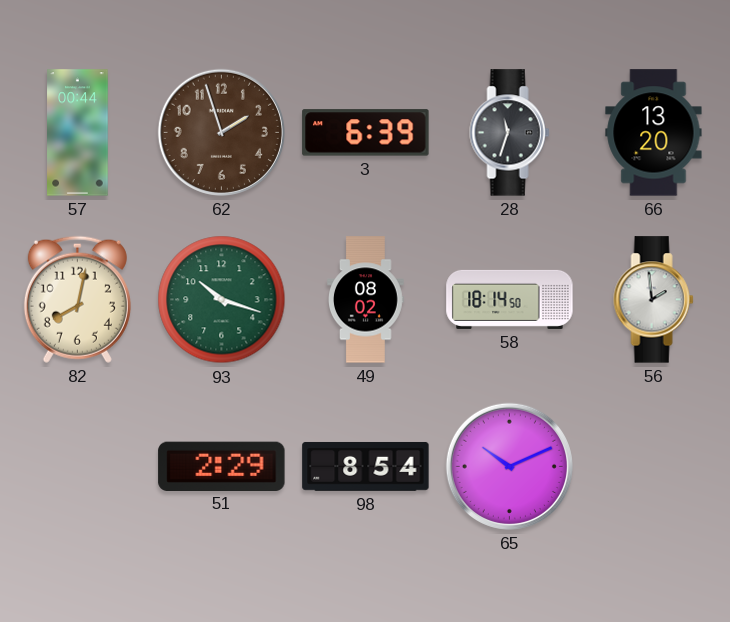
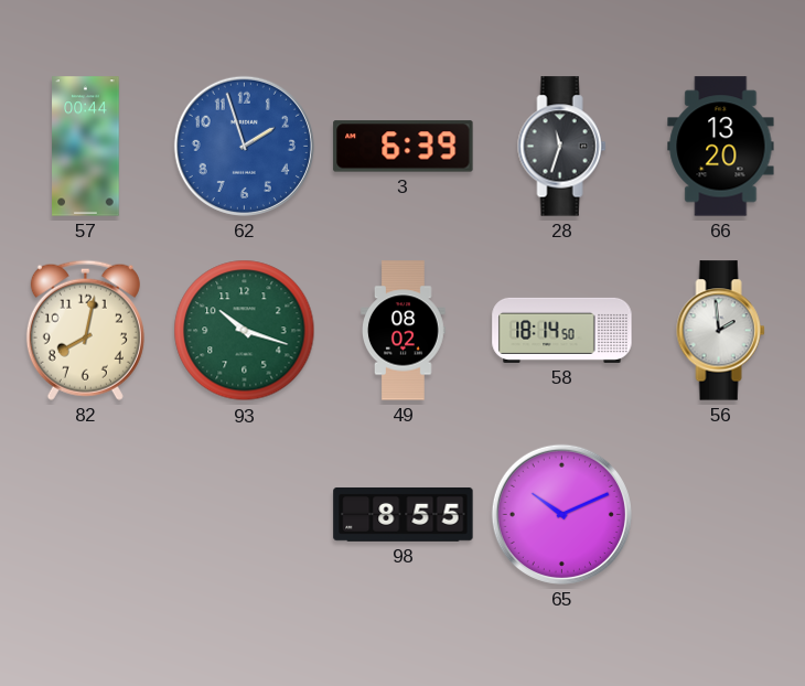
62 dial: brown -> blue (244, 146)
51: 2:29 -> none (222, 466)
98: 8:54 -> 8:55 (404, 514)
